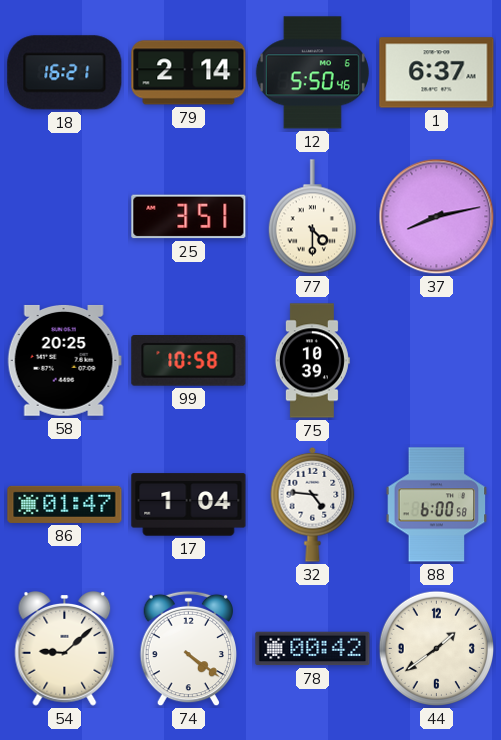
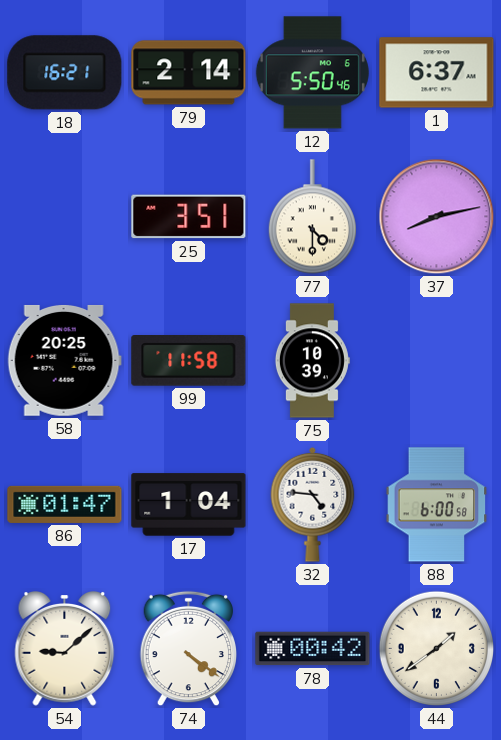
99: 10:58 -> 11:58 (189, 361)
